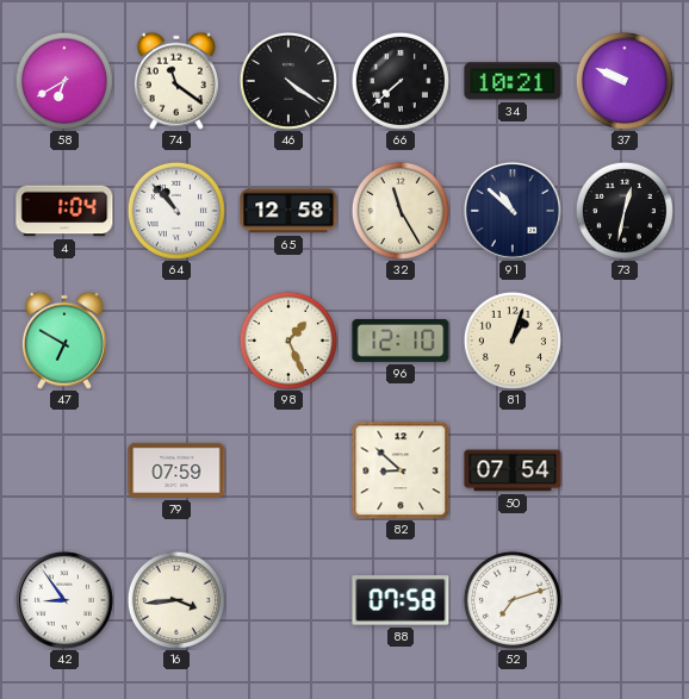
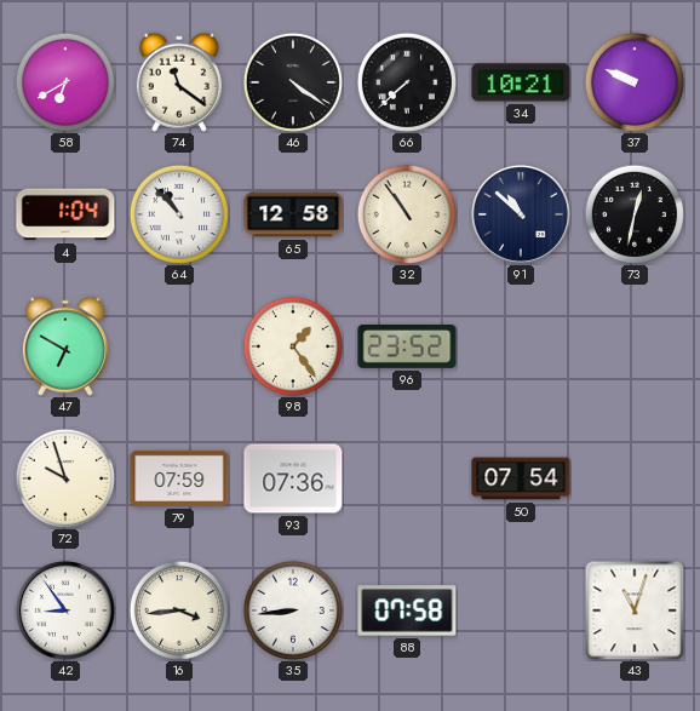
32: 11:25 -> 10:54 (407, 214)
98: 1:26 -> 1:24 (293, 346)
96: 12:10 -> 23:52 (407, 346)
81: 1:03 -> none (513, 341)
72: none -> 9:57 (65, 478)
93: none -> 07:36 (293, 478)
82: 8:52 -> none (401, 470)
35: none -> 8:44 (293, 610)
52: 7:12 -> none (513, 600)
43: none -> 11:03 (635, 610)
